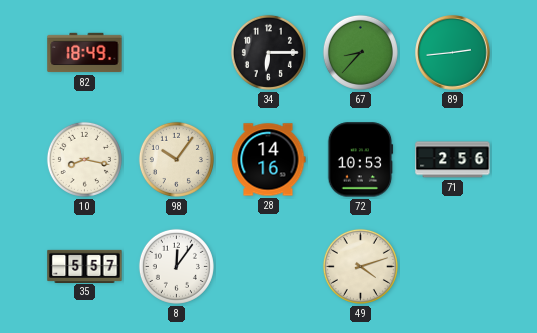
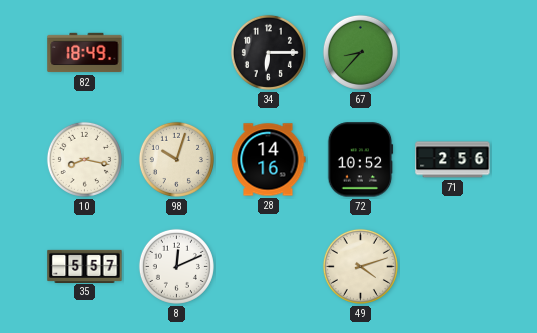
89: 2:44 -> none (453, 53)
98: 10:06 -> 10:03 (176, 159)
72: 10:53 -> 10:52 (361, 160)
8: 12:06 -> 12:11 (176, 266)
